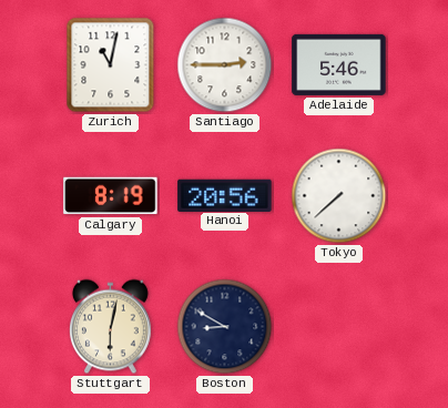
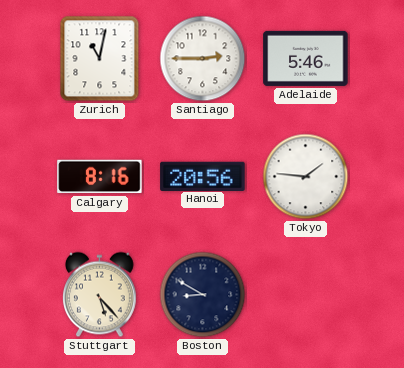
Calgary: 8:19 -> 8:16 (100, 177)
Tokyo: 7:38 -> 1:46 (306, 177)
Stuttgart: 6:02 -> 5:23 (100, 295)
